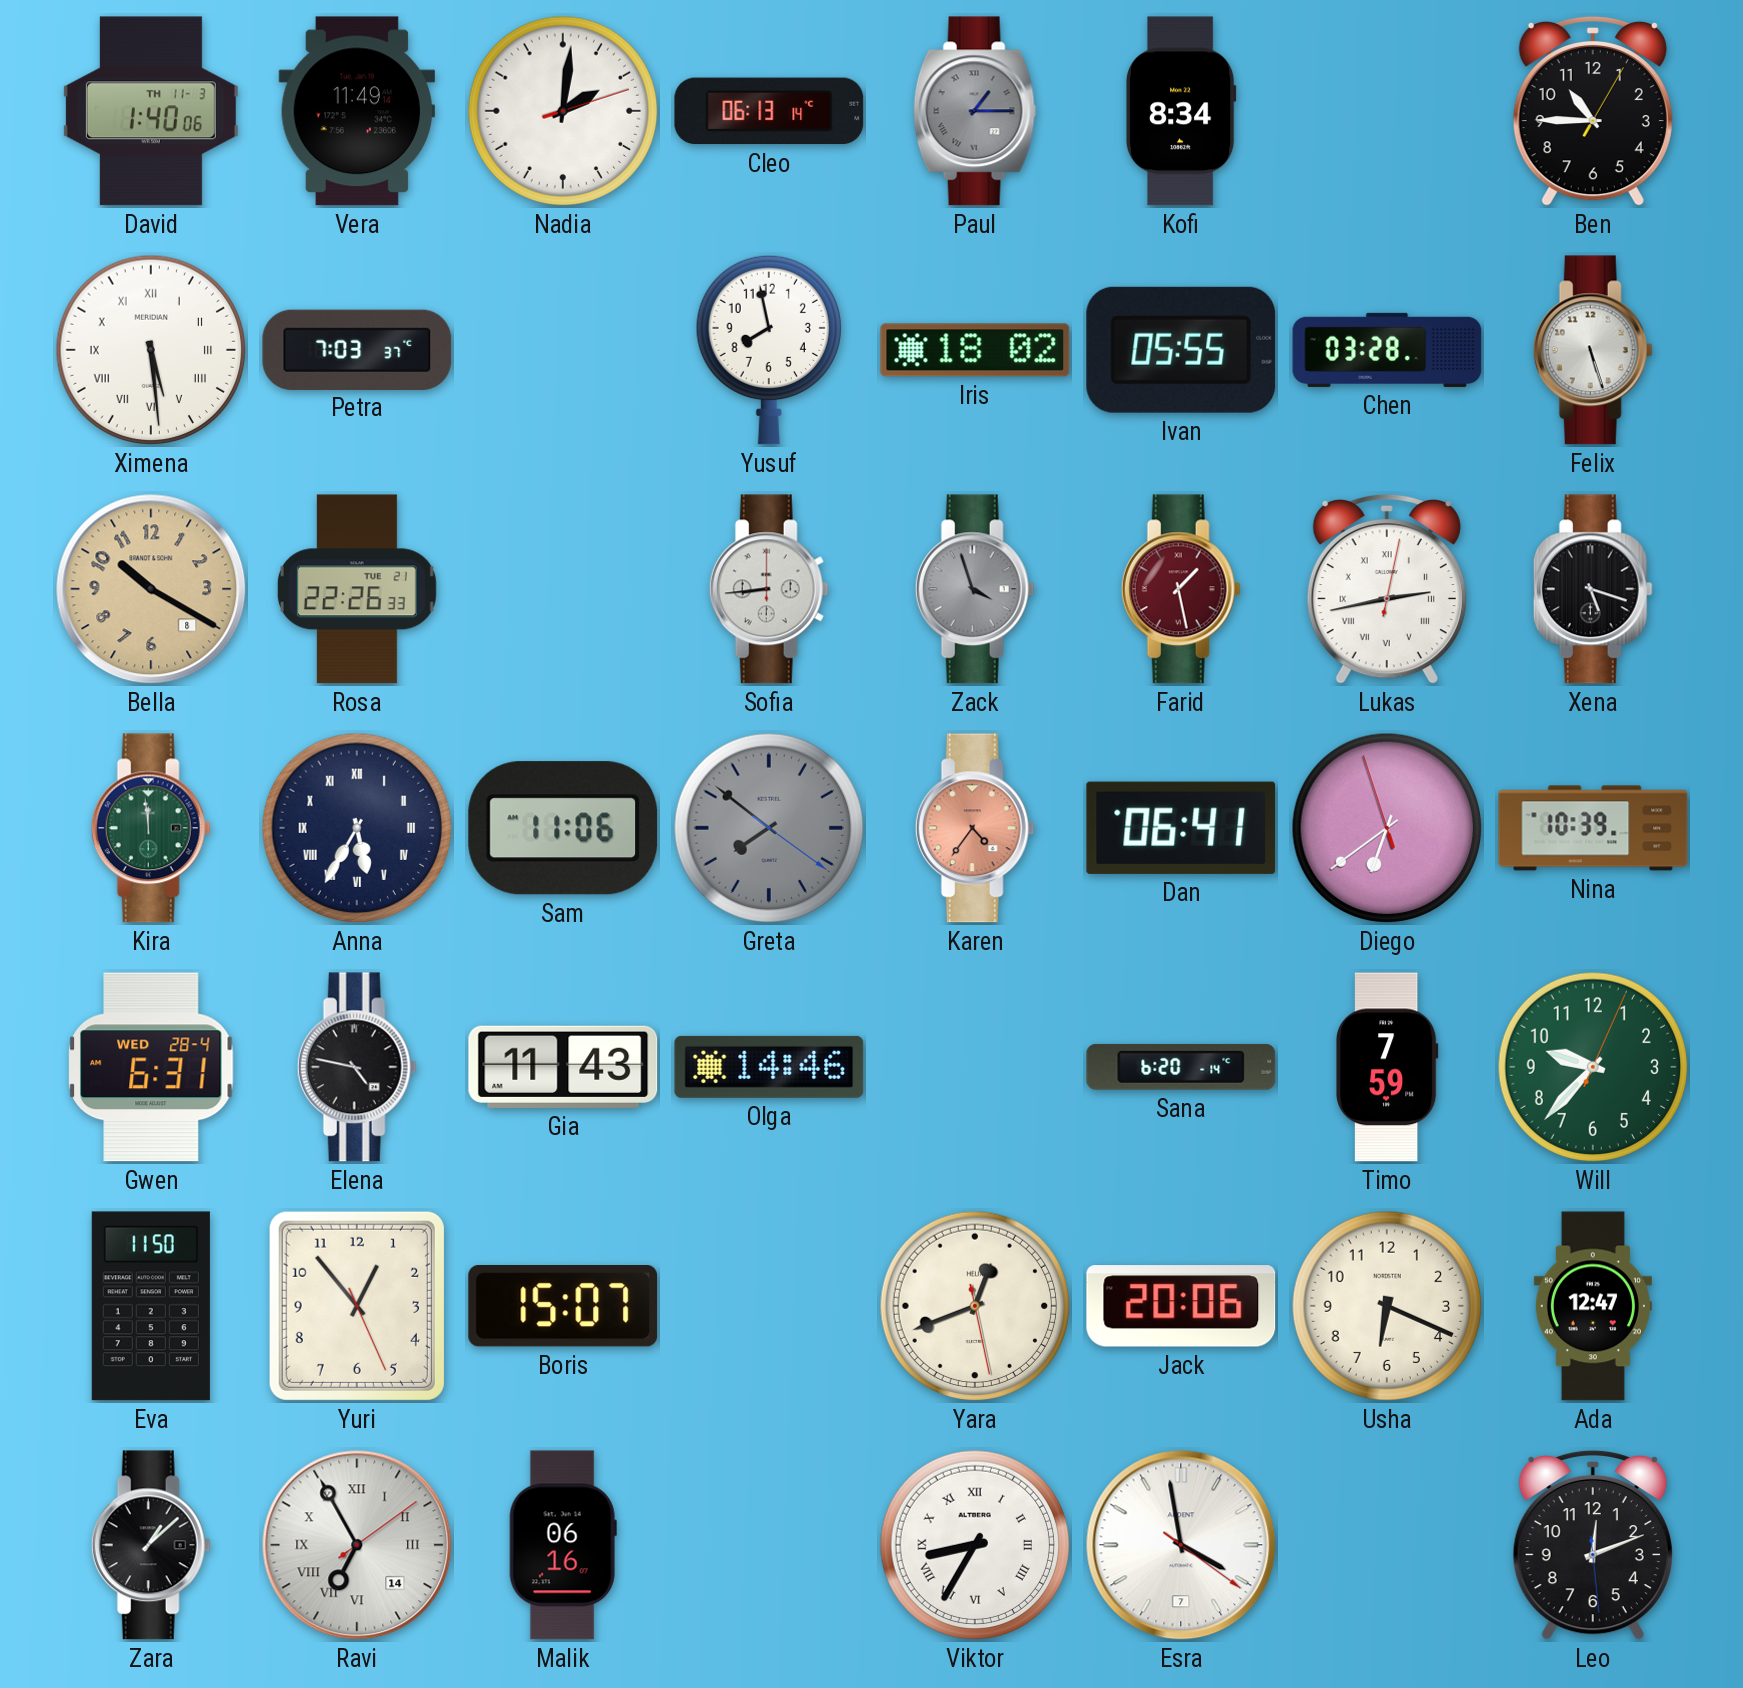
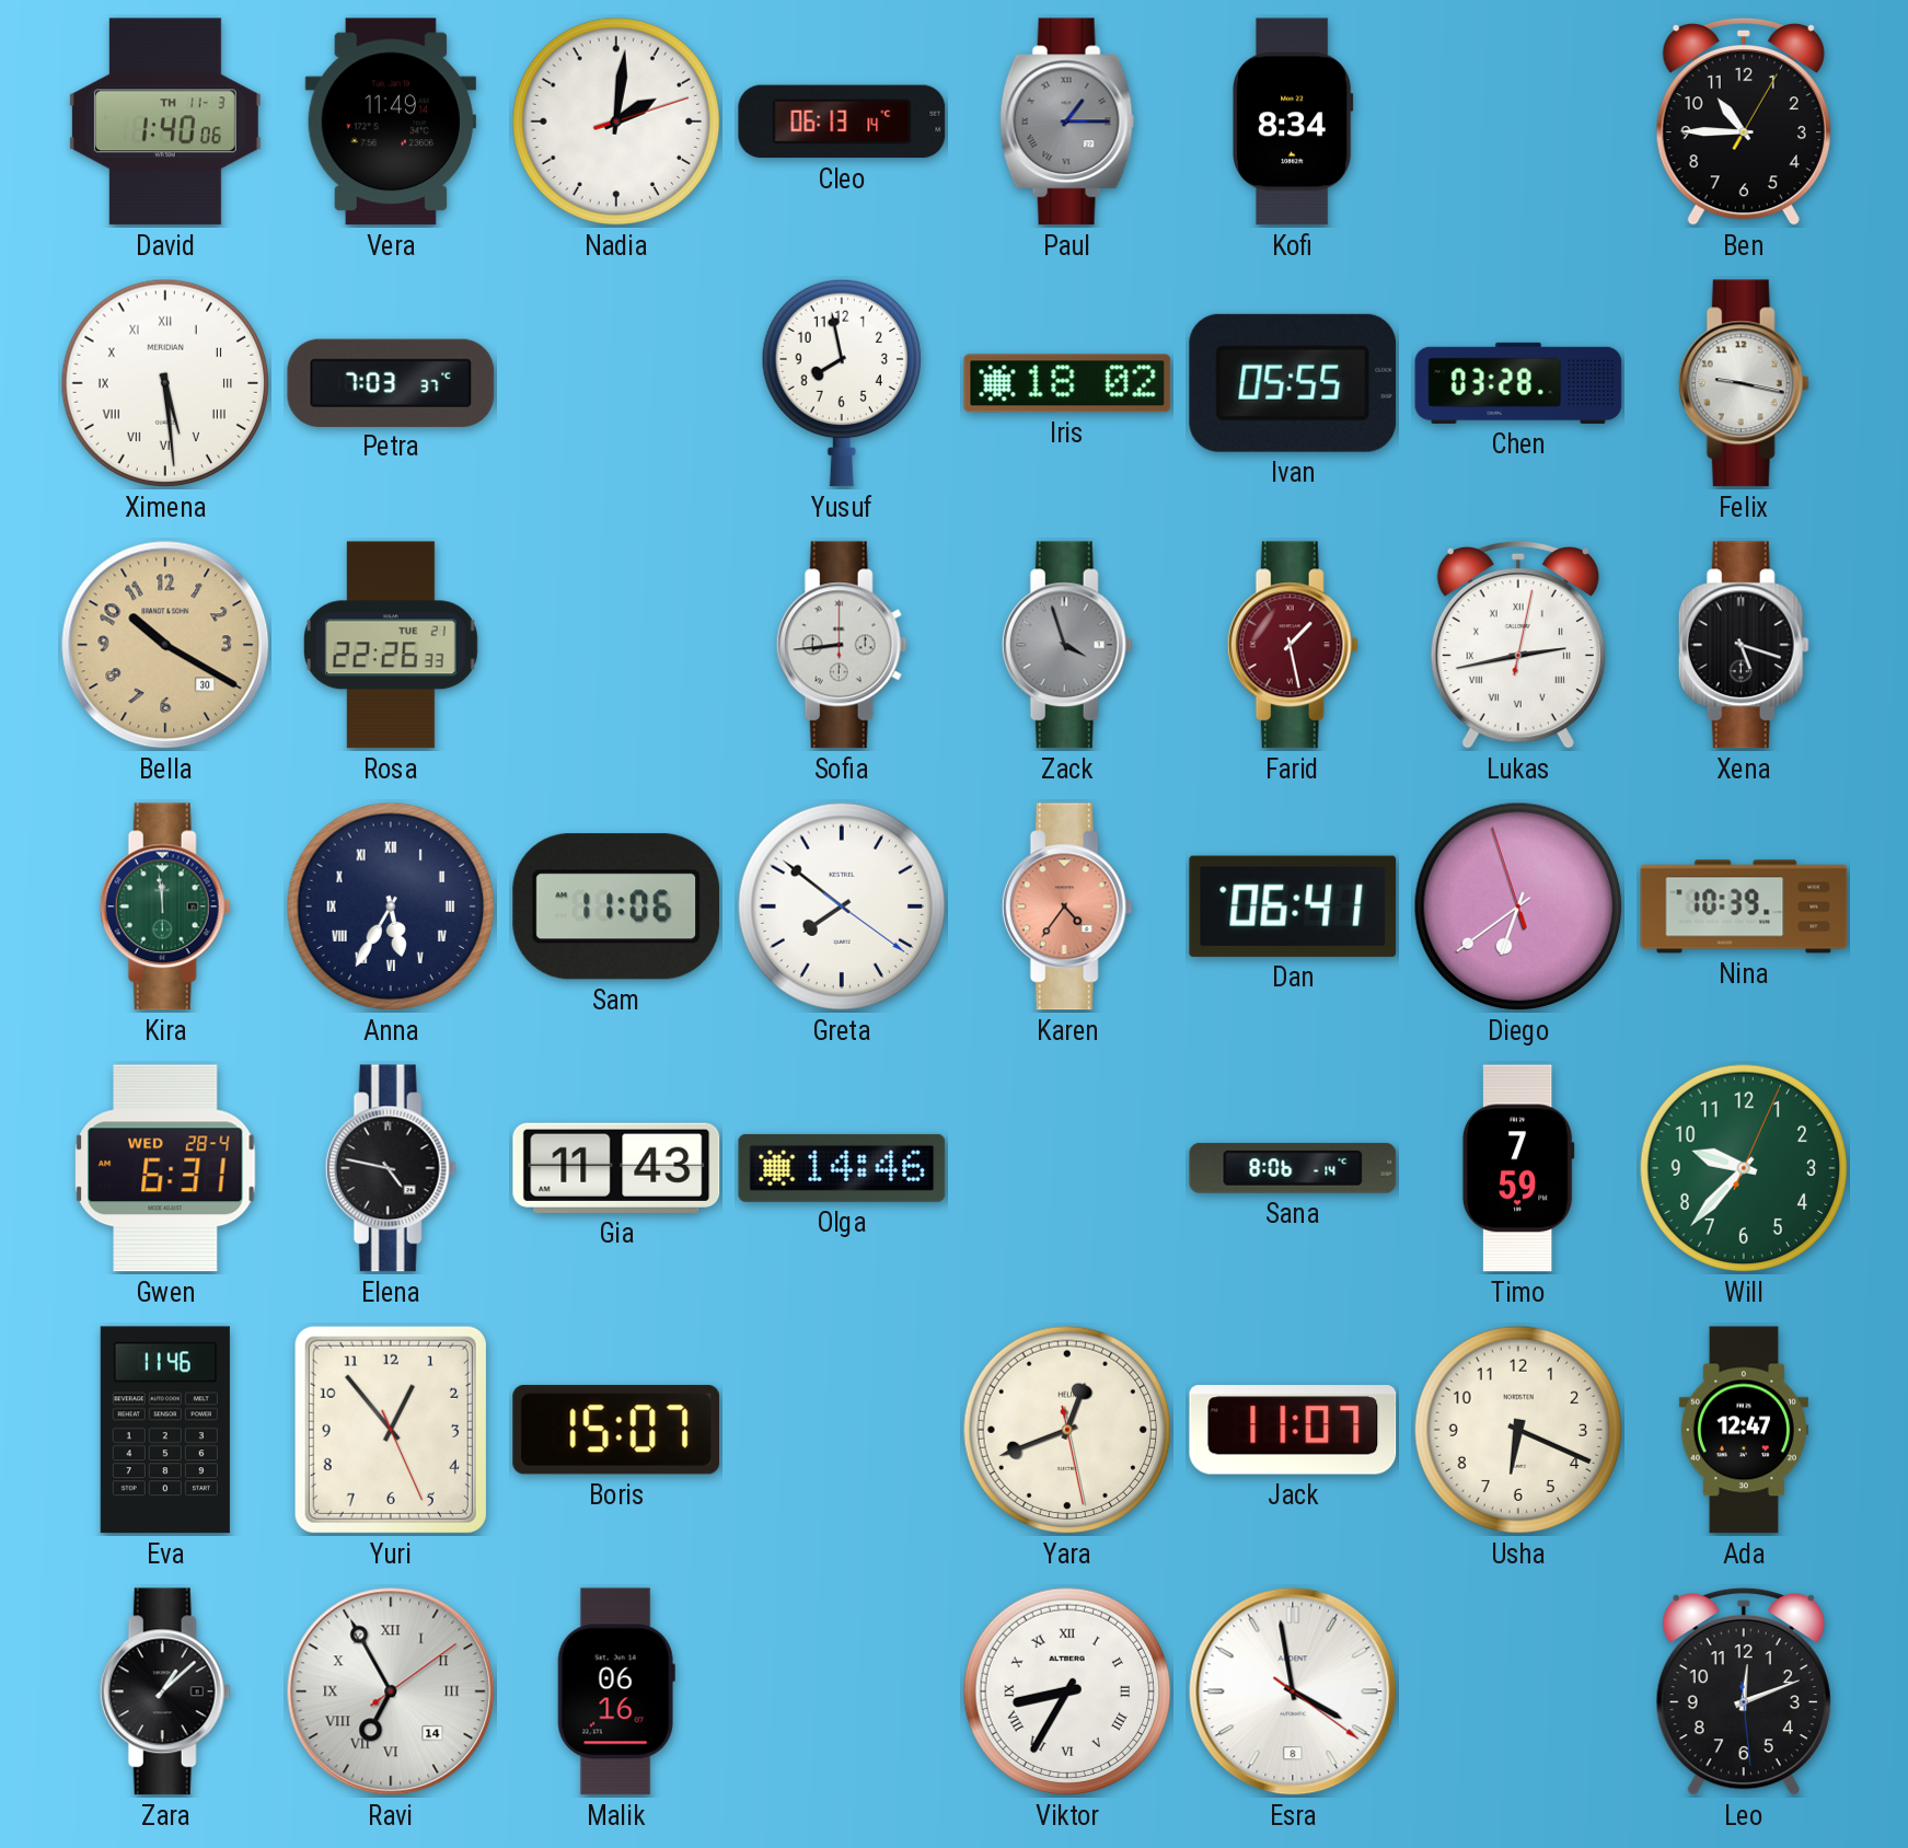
Felix: 5:27 -> 9:17 (1744, 383)
Bella date: 8 -> 30 (165, 645)
Greta dial: grey -> white (842, 906)
Sana: 6:20 -> 8:06 (1293, 1168)
Eva: 11:50 -> 11:46 (165, 1430)
Jack: 20:06 -> 11:07 (1293, 1430)
Esra date: 7 -> 8 (1293, 1691)
